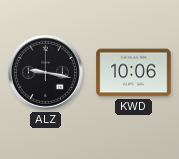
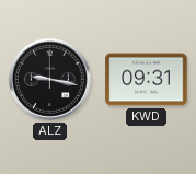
KWD: 10:06 -> 09:31 (147, 80)
